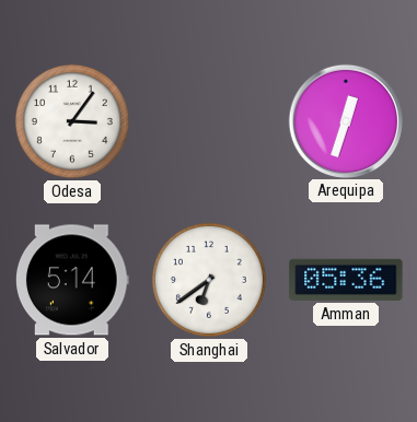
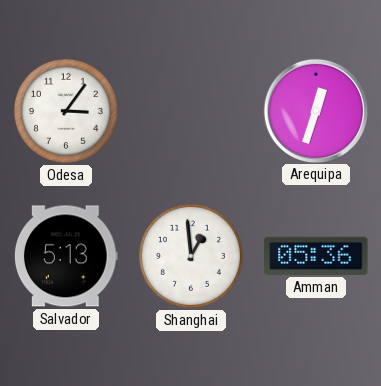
Salvador: 5:14 -> 5:13 (66, 256)
Shanghai: 6:39 -> 12:59 (191, 256)
